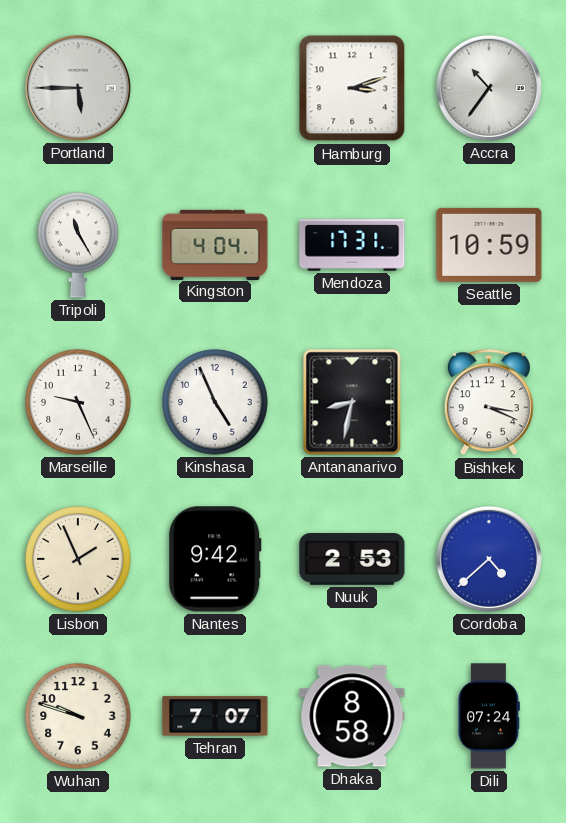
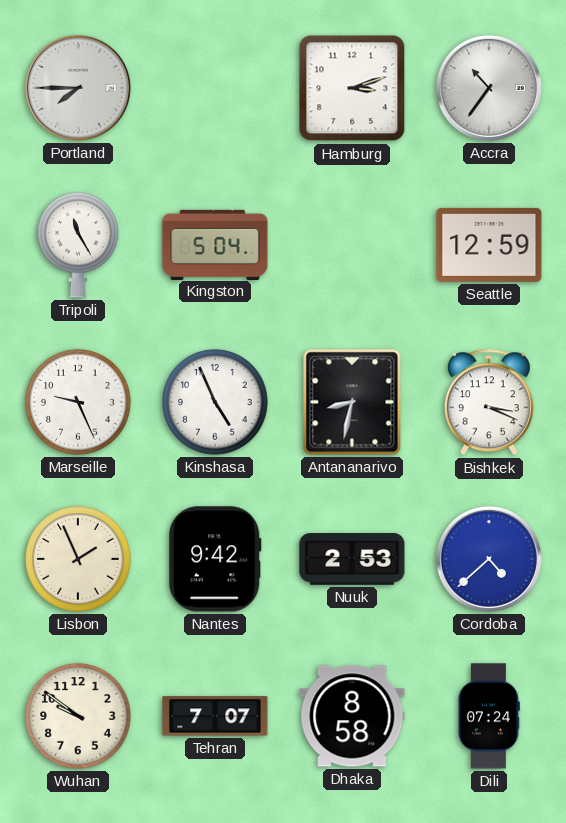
Portland: 5:45 -> 7:45 (78, 88)
Kingston: 4:04 -> 5:04 (215, 244)
Mendoza: 17:31 -> none (352, 245)
Seattle: 10:59 -> 12:59 (489, 245)
Wuhan: 9:48 -> 9:51 (78, 716)
